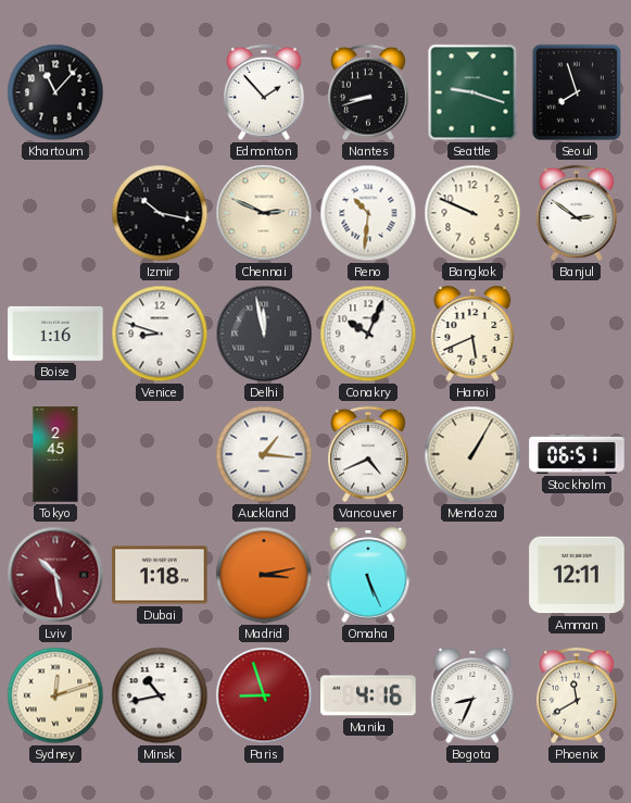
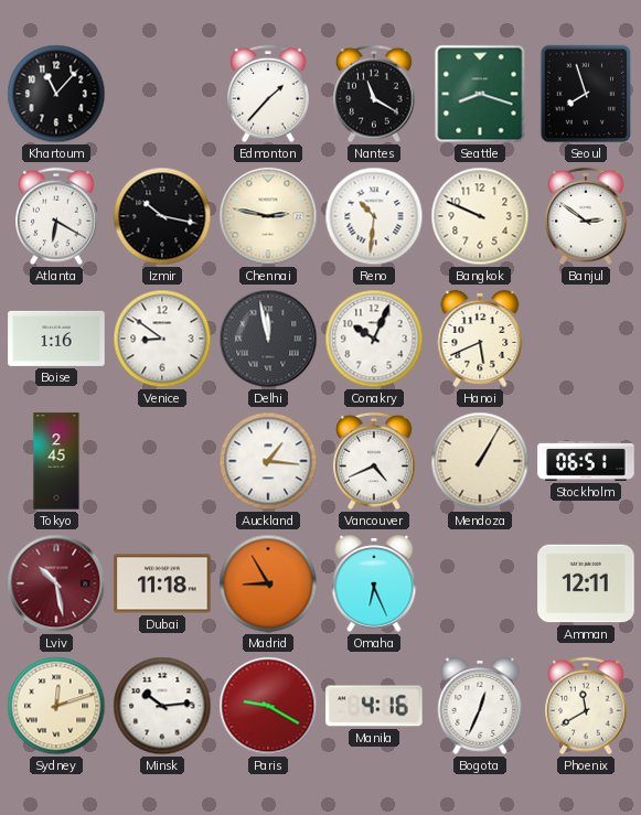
Edmonton: 1:53 -> 1:37 (268, 94)
Nantes: 8:42 -> 11:20 (374, 94)
Seattle: 9:18 -> 8:18 (480, 94)
Atlanta: none -> 6:20 (56, 216)
Chennai: 2:49 -> 2:47 (268, 216)
Venice: 8:48 -> 8:51 (162, 339)
Dubai: 1:18 -> 11:18 (162, 583)
Madrid: 3:13 -> 8:55 (268, 583)
Omaha: 5:26 -> 6:26 (374, 583)
Minsk: 10:43 -> 10:14 (162, 706)
Paris: 8:57 -> 9:20 (268, 706)
Bogota: 8:34 -> 12:34 (480, 706)
